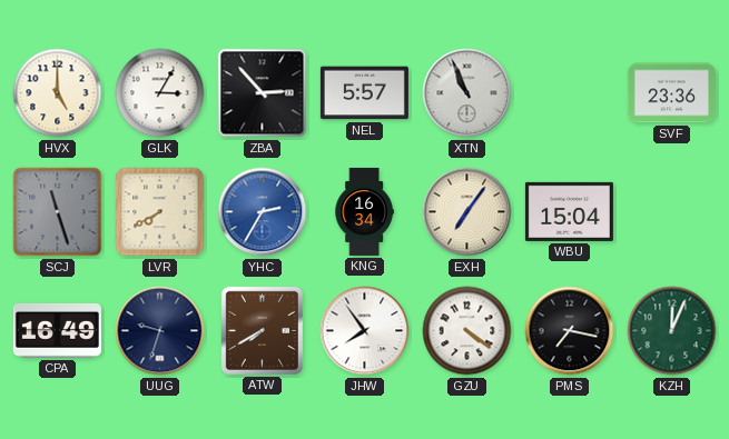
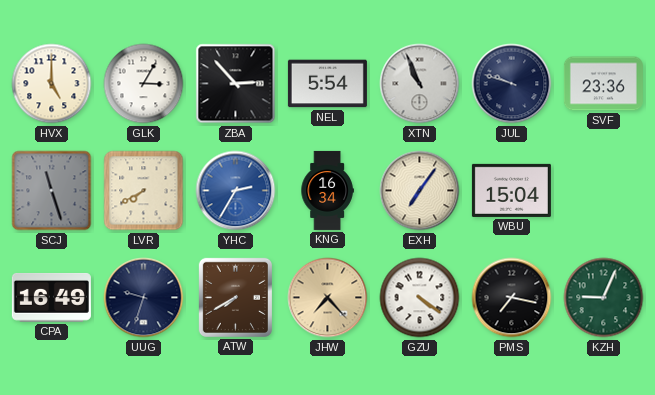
NEL: 5:57 -> 5:54 (327, 84)
JUL: none -> 9:48 (512, 84)
JHW: 7:54 -> 7:23 (328, 298)
JHW dial: white -> champagne (328, 298)
KZH: 12:04 -> 9:04 (604, 298)
